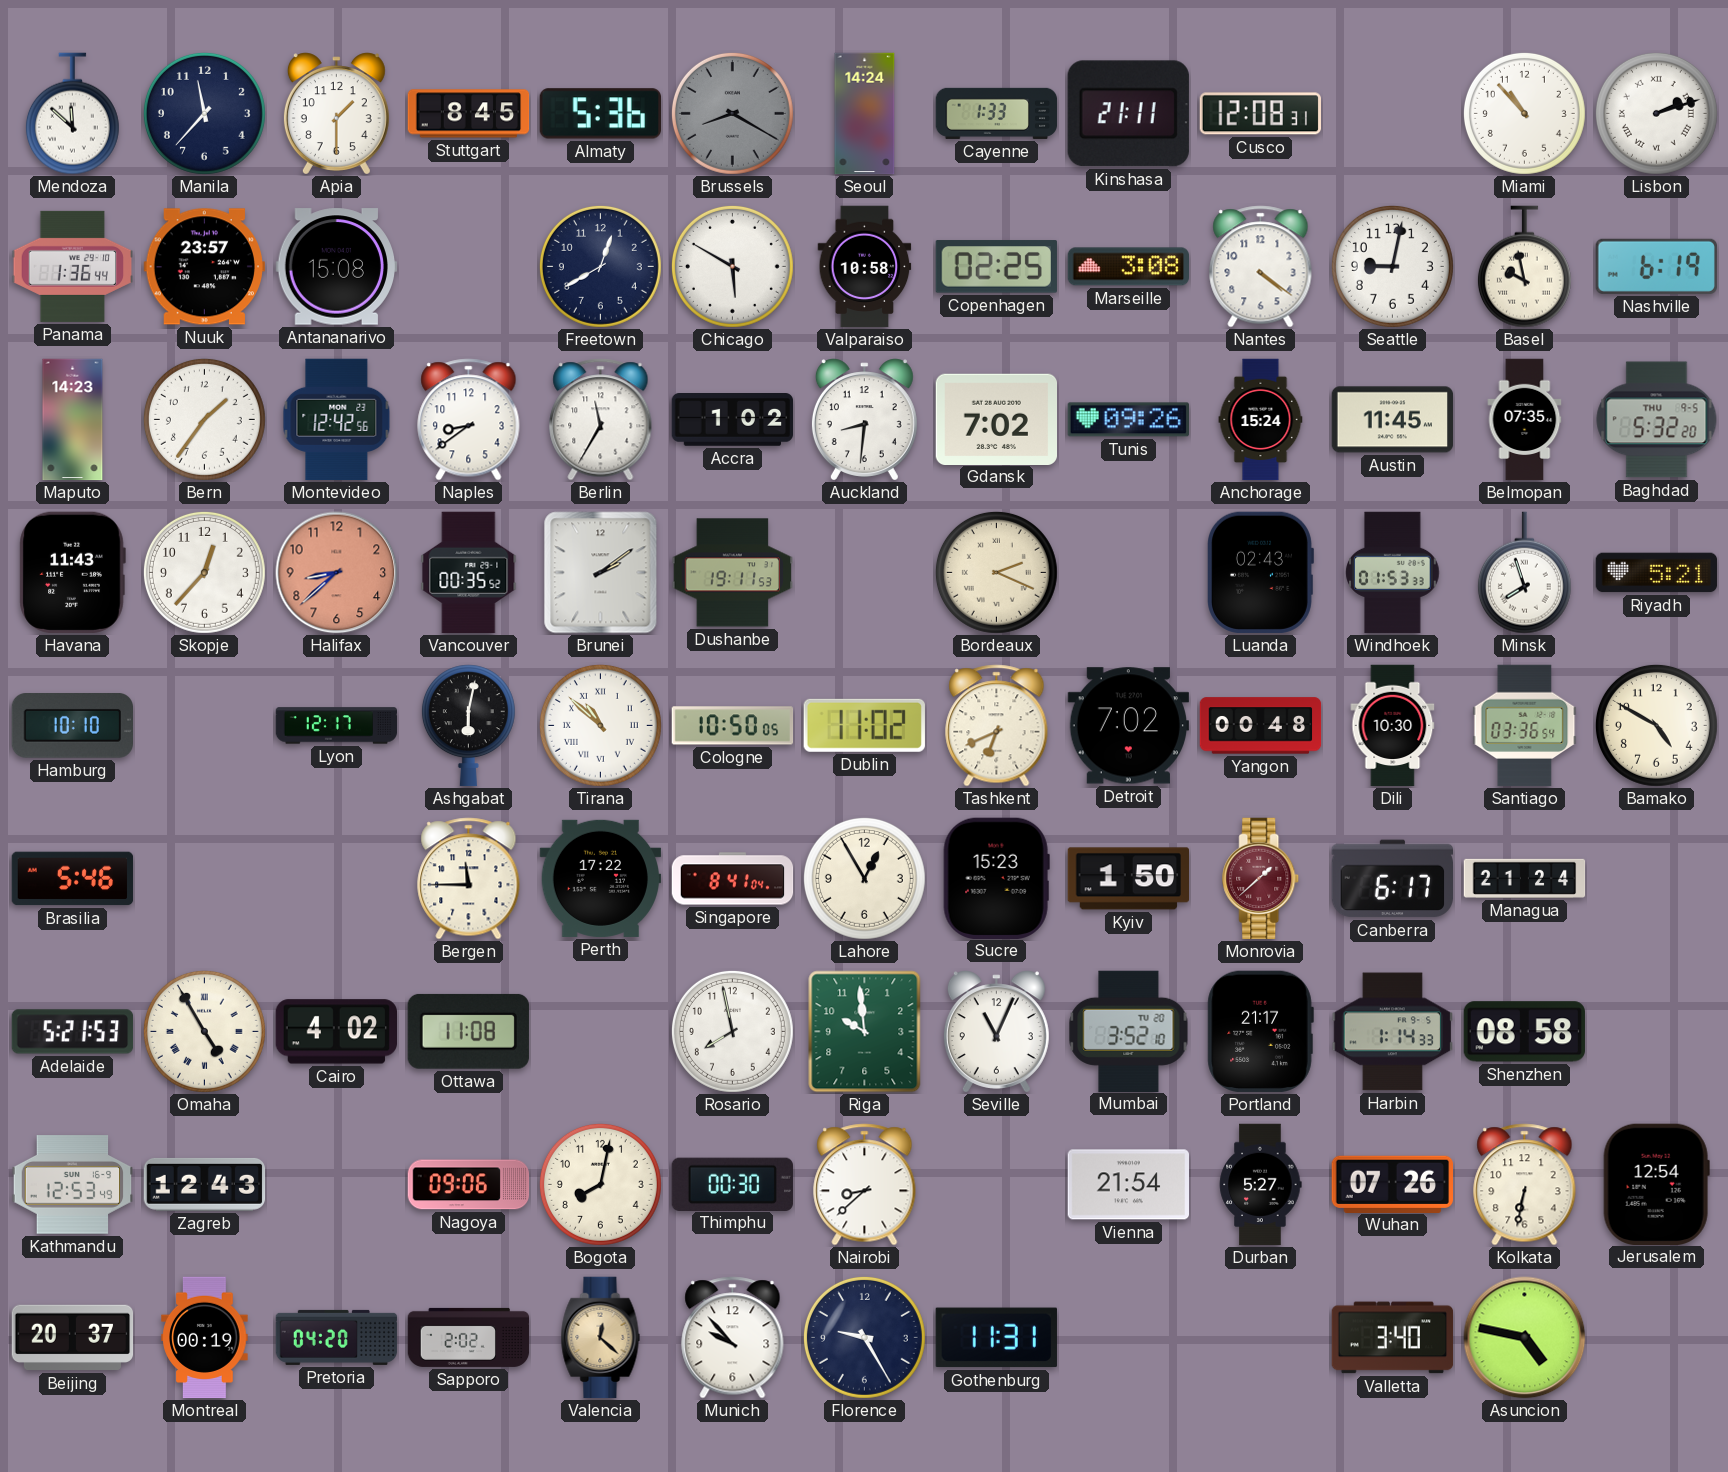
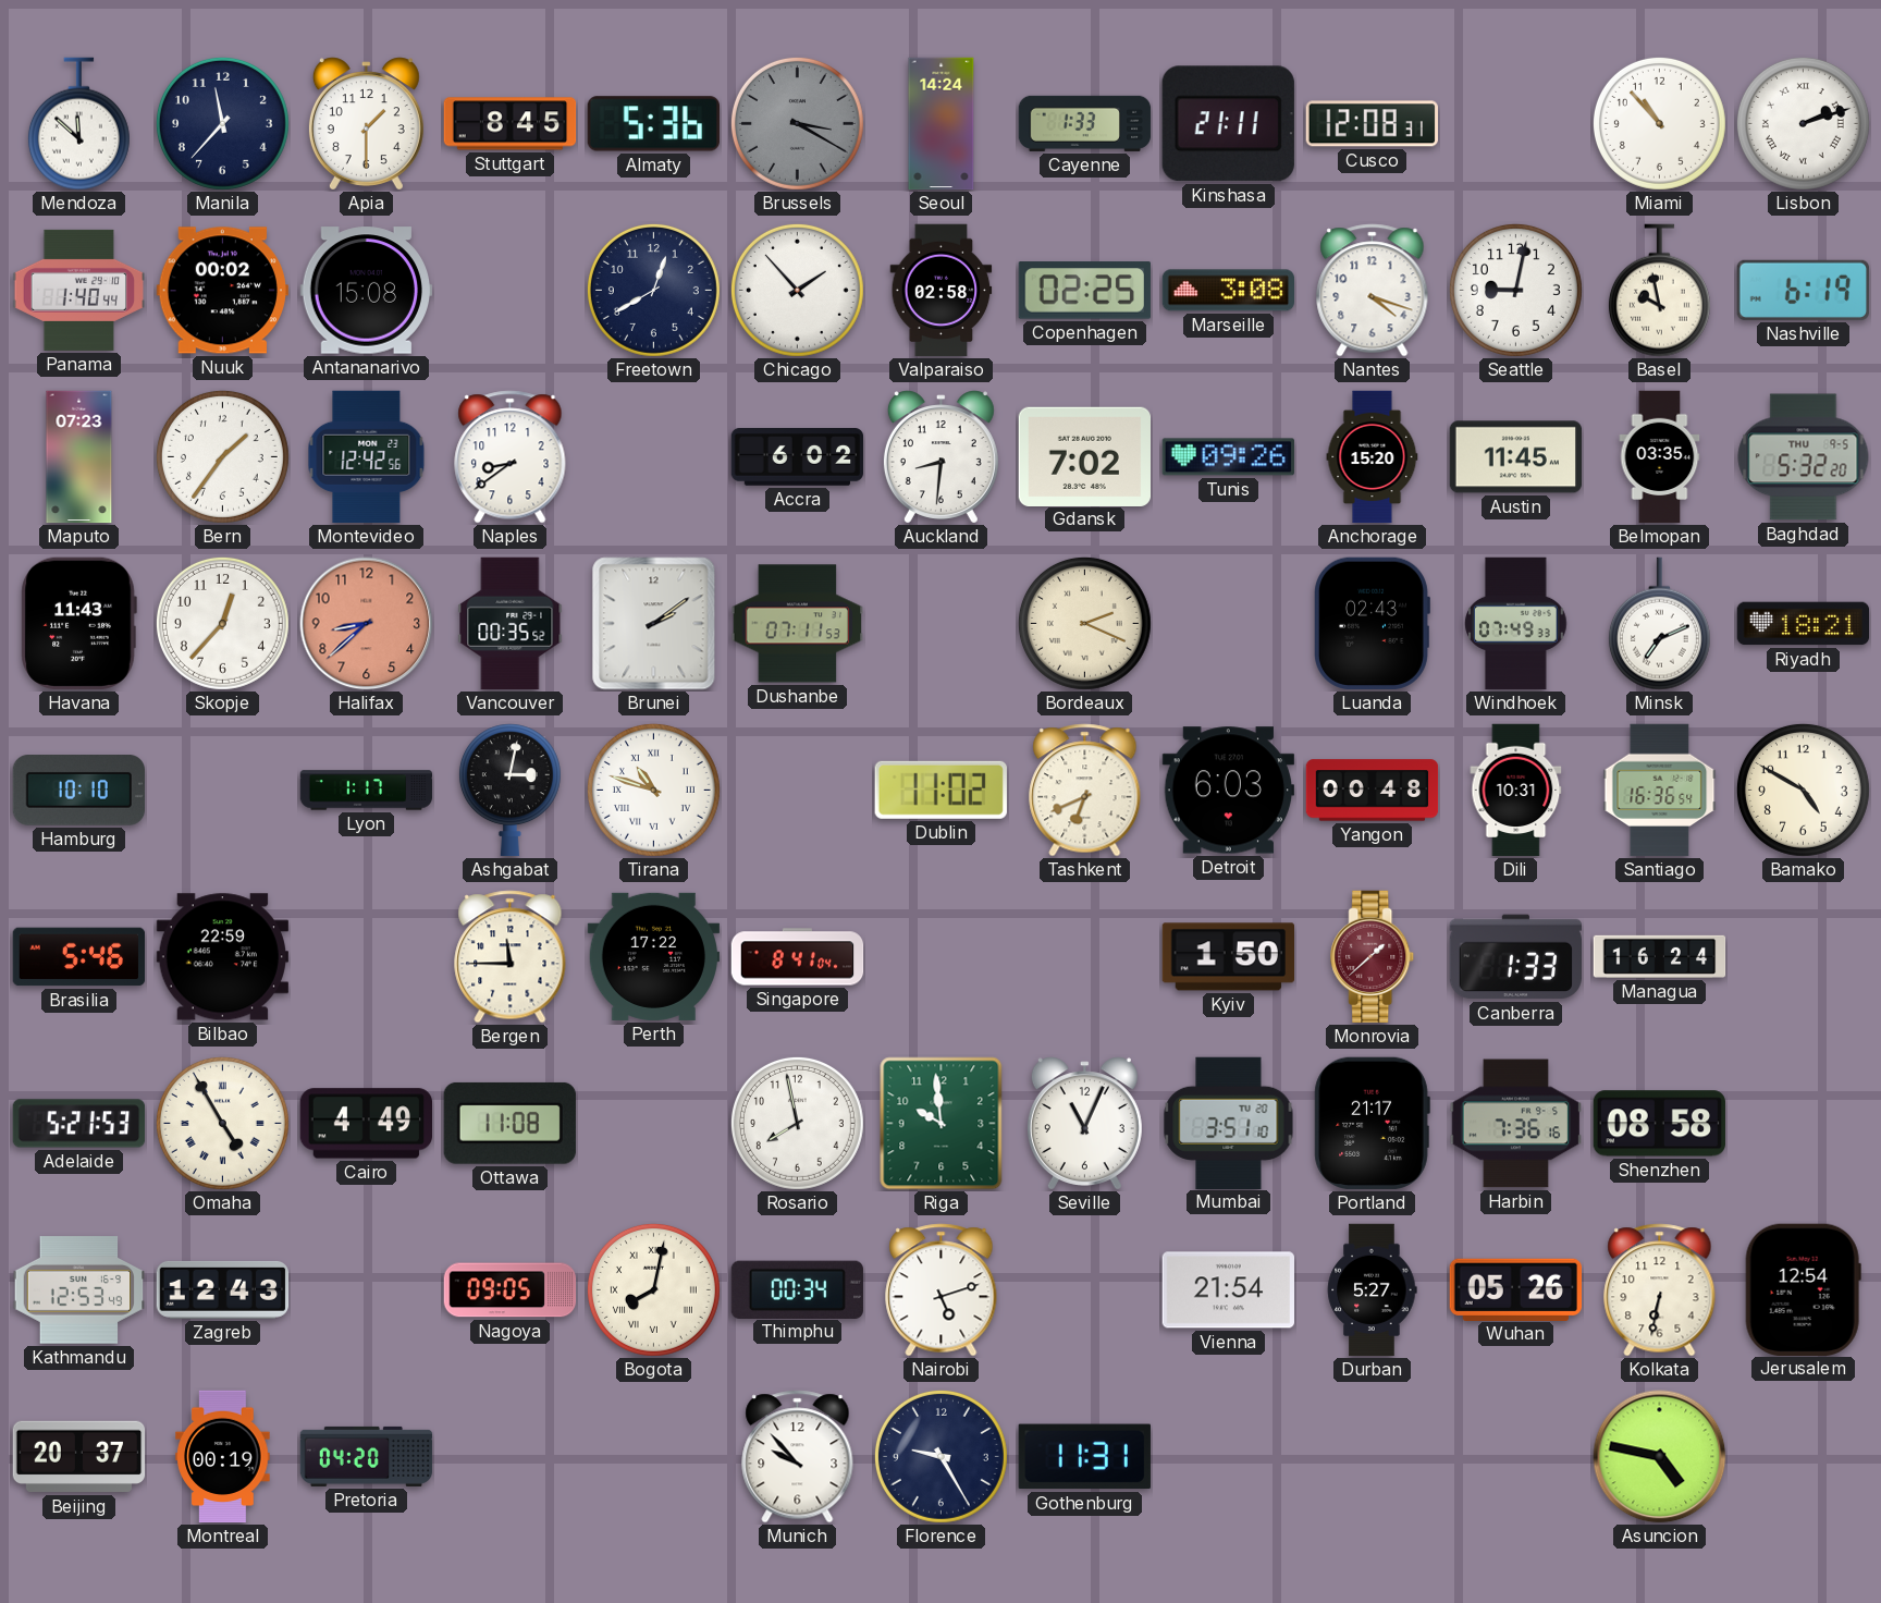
Brussels: 8:20 -> 3:20 (797, 123)
Panama: 1:36 -> 1:40 (79, 290)
Nuuk: 23:57 -> 00:02 (222, 291)
Chicago: 5:50 -> 1:53 (797, 290)
Valparaiso: 10:58 -> 02:58 (942, 291)
Nantes: 4:21 -> 4:18 (1373, 291)
Maputo: 14:23 -> 07:23 (79, 457)
Berlin: 11:35 -> none (601, 420)
Accra: 1:02 -> 6:02 (798, 457)
Anchorage: 15:24 -> 15:20 (1373, 457)
Belmopan: 07:35 -> 03:35 (1660, 457)
Dushanbe: 19:11 -> 07:11 (798, 624)
Windhoek: 01:53 -> 07:49 (1516, 624)
Minsk: 7:57 -> 7:11 (1659, 624)
Riyadh: 5:21 -> 18:21 (1804, 624)
Lyon: 12:17 -> 1:17 (367, 791)
Ashgabat: 6:02 -> 3:02 (509, 791)
Tirana: 10:52 -> 10:48 (653, 790)
Cologne: 10:50 -> none (733, 726)
Detroit: 7:02 -> 6:03 (1228, 791)
Dili: 10:30 -> 10:31 (1516, 791)
Santiago: 03:36 -> 16:36 (1660, 791)
Bilbao: none -> 22:59 (222, 957)
Lahore: 12:55 -> none (864, 878)
Sucre: 15:23 -> none (996, 878)
Canberra: 6:17 -> 1:33 (1515, 957)
Managua: 21:24 -> 16:24 (1660, 956)
Cairo: 4:02 -> 4:49 (366, 1124)
Mumbai: 3:52 -> 3:51 (1229, 1123)
Harbin: 1:14 -> 7:36 (1515, 1124)
Nagoya: 09:06 -> 09:05 (511, 1290)
Bogota numerals: Arabic -> Roman (653, 1289)
Thimphu: 00:30 -> 00:34 (797, 1289)
Nairobi: 8:38 -> 5:12 (942, 1290)
Wuhan: 07:26 -> 05:26 (1515, 1289)
Sapporo: 2:02 -> none (469, 1337)
Valencia: 12:22 -> none (601, 1338)
Valletta: 3:40 -> none (1393, 1338)
